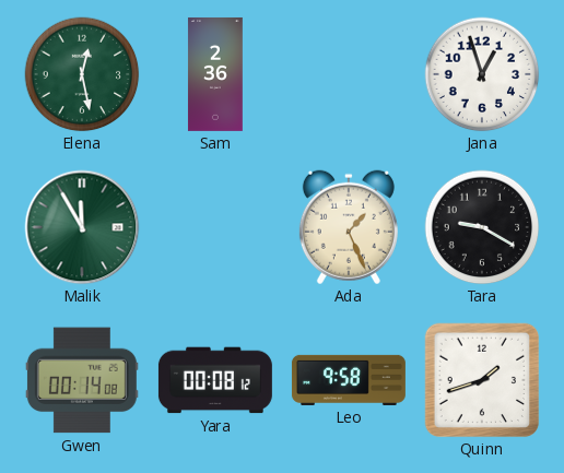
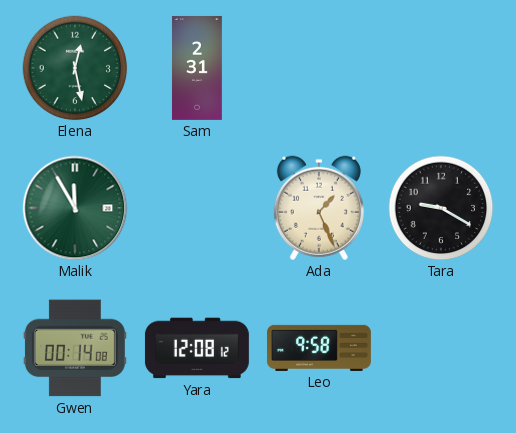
Sam: 2:36 -> 2:31 (197, 68)
Jana: 12:57 -> none (482, 74)
Yara: 00:08 -> 12:08 (197, 348)
Quinn: 1:42 -> none (482, 380)
